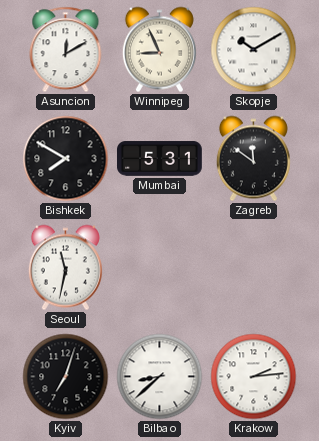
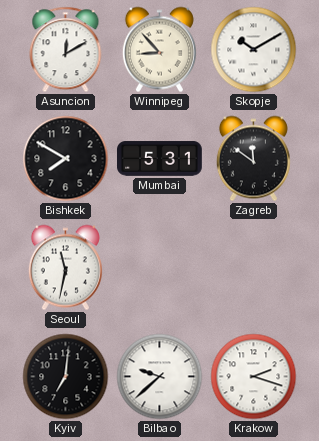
Winnipeg: 8:56 -> 8:53 (159, 50)
Kyiv: 7:03 -> 7:01 (66, 377)
Bilbao: 8:38 -> 9:38 (160, 377)
Krakow: 2:14 -> 2:18 (254, 377)
